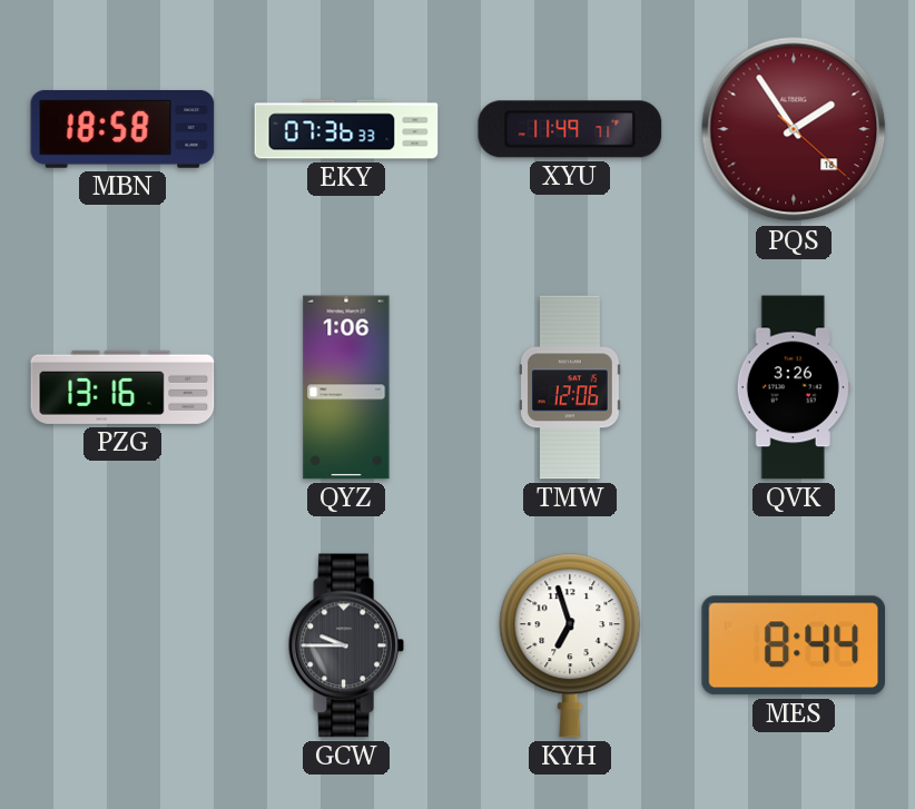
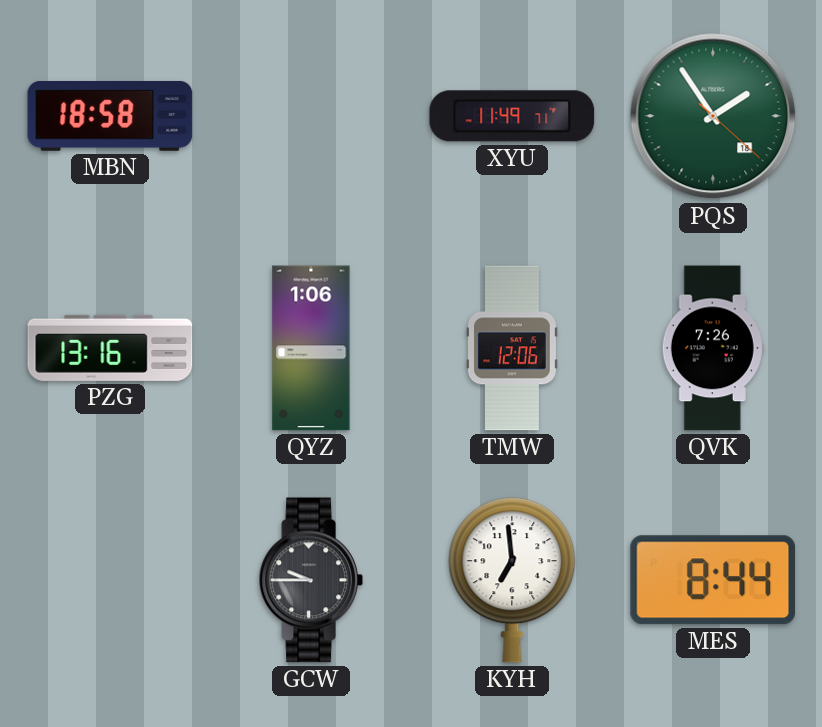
EKY: 07:36 -> none (346, 129)
PQS dial: burgundy -> green (713, 116)
QVK: 3:26 -> 7:26 (713, 348)
KYH: 6:57 -> 6:59 (512, 580)
